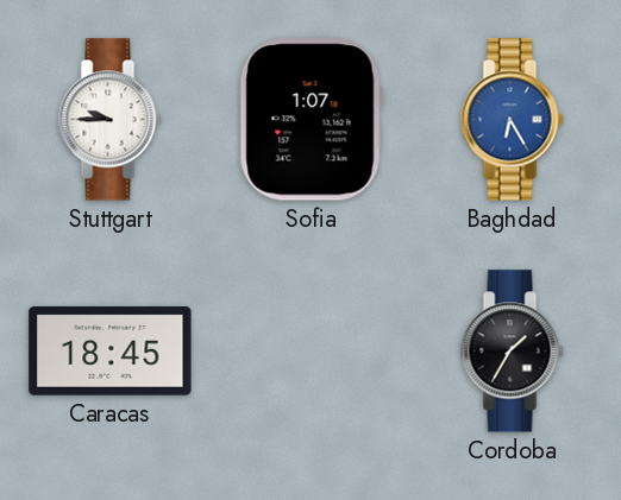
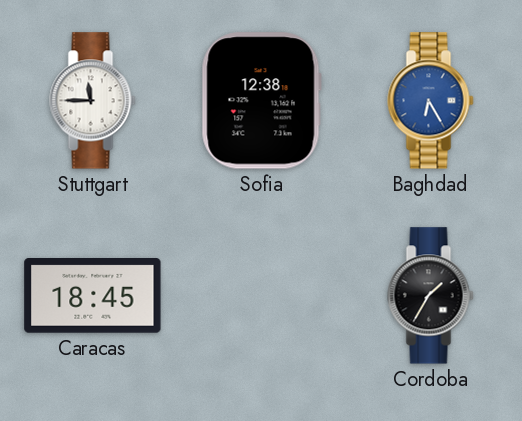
Stuttgart: 9:45 -> 11:45 (93, 101)
Sofia: 1:07 -> 12:38 (261, 101)
